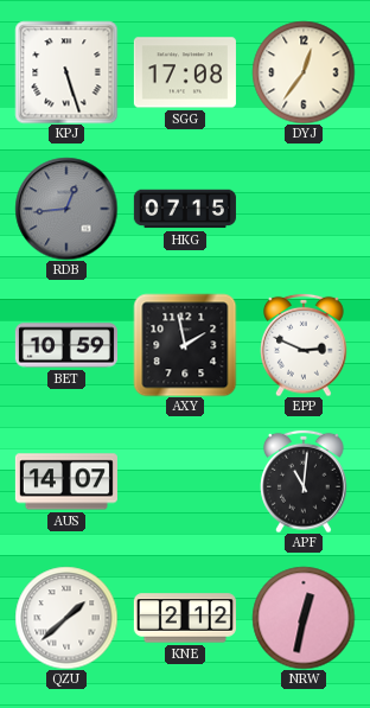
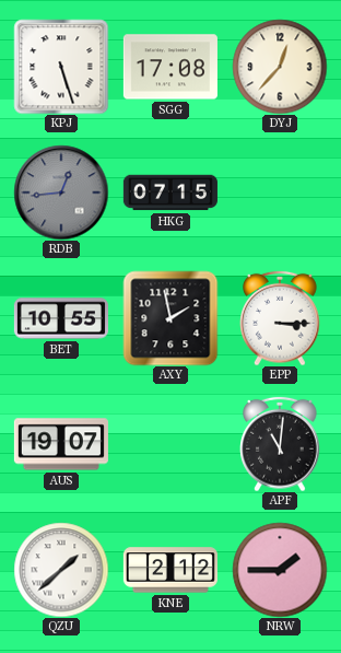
DYJ: 12:36 -> 12:37 (280, 67)
BET: 10:59 -> 10:55 (61, 318)
EPP: 2:49 -> 3:15 (280, 318)
AUS: 14:07 -> 19:07 (61, 444)
NRW: 12:32 -> 1:45 (280, 570)
